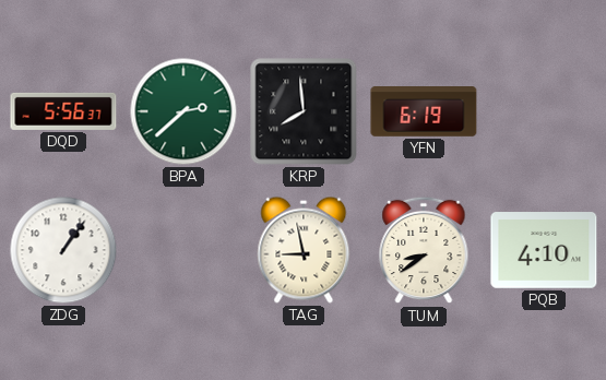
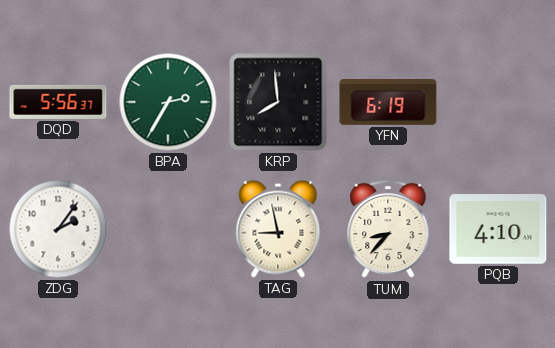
BPA: 2:38 -> 2:35 (168, 102)
ZDG: 1:06 -> 2:06 (58, 229)
TUM: 8:39 -> 8:37 (388, 229)
